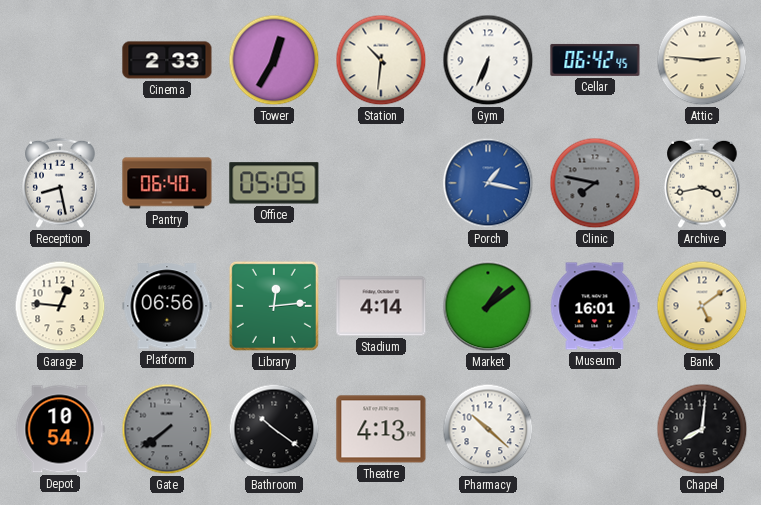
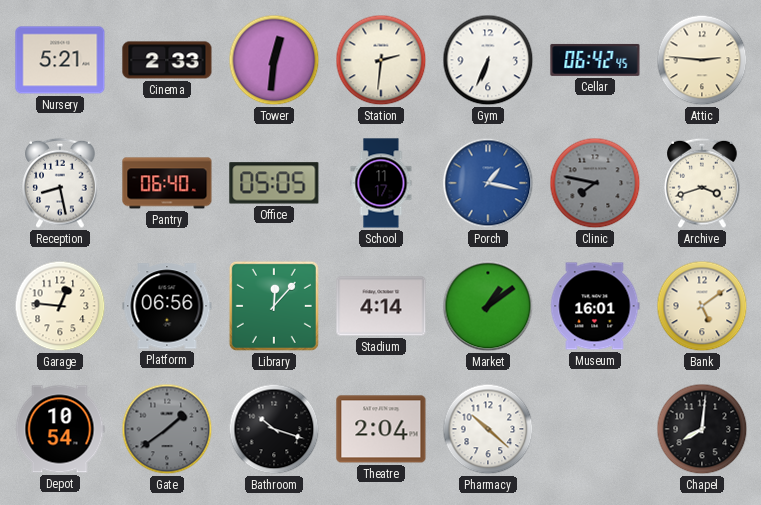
Nursery: none -> 5:21 (60, 60)
Tower: 12:35 -> 12:31 (274, 60)
Station: 10:31 -> 2:31 (381, 60)
School: none -> 11:17 (381, 183)
Archive: 3:43 -> 3:42 (702, 183)
Library: 12:14 -> 12:07 (274, 306)
Gate: 7:39 -> 1:39 (167, 429)
Bathroom: 10:21 -> 10:18 (274, 429)
Theatre: 4:13 -> 2:04 (381, 429)
